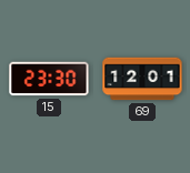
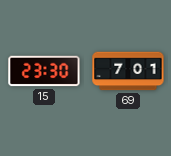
69: 12:01 -> 7:01 (128, 71)
